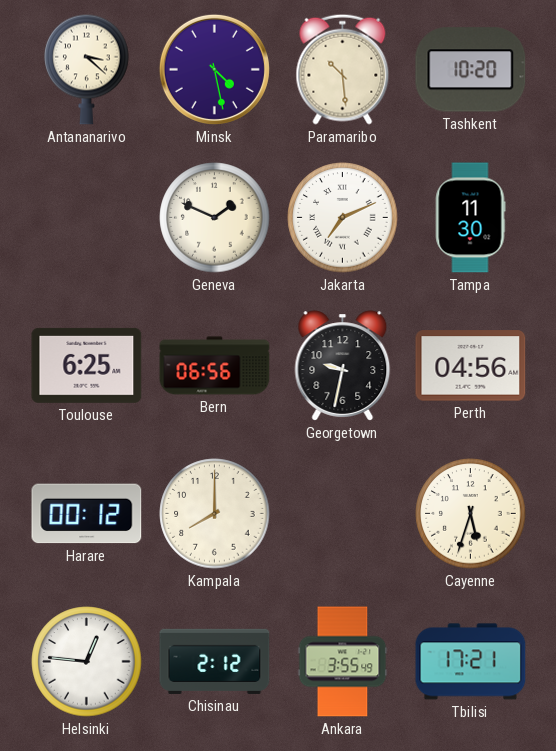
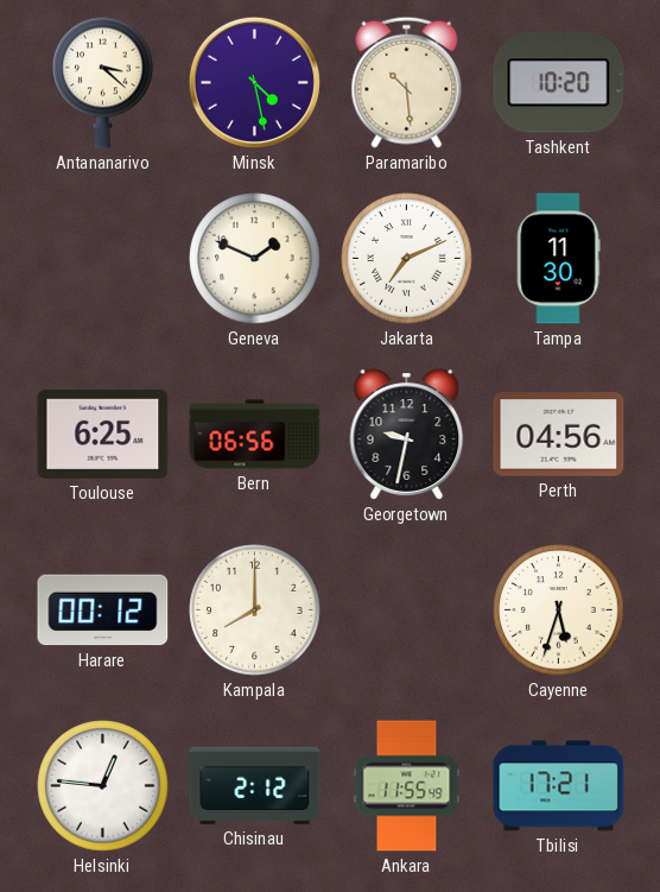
Ankara: 3:55 -> 11:55 (407, 786)
